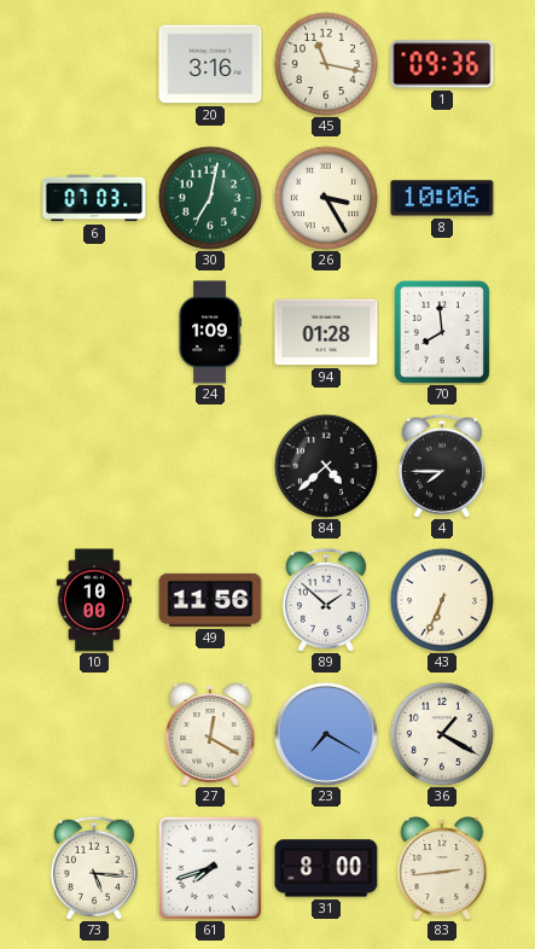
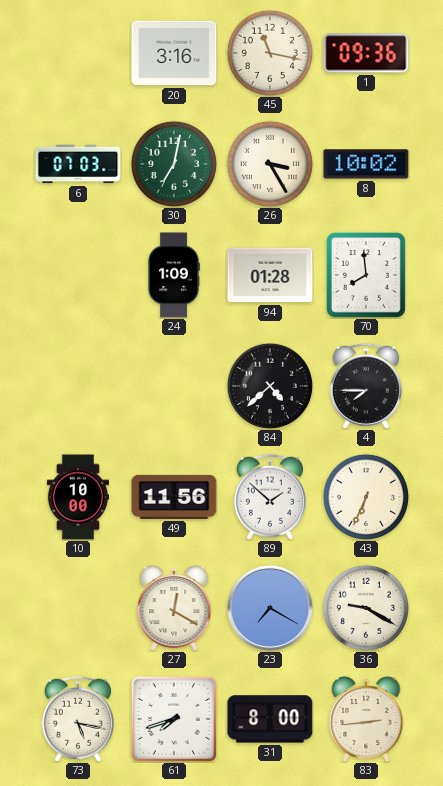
8: 10:06 -> 10:02 (366, 164)
36: 1:20 -> 9:20 (366, 608)
73: 5:16 -> 5:17 (78, 719)
